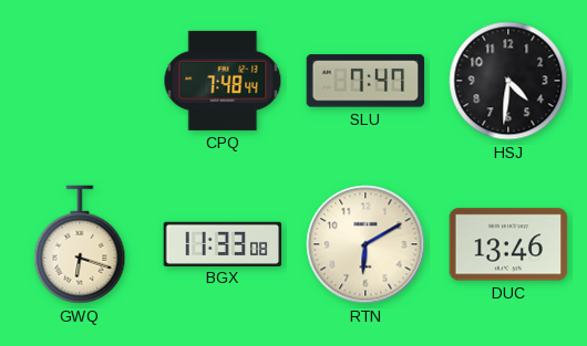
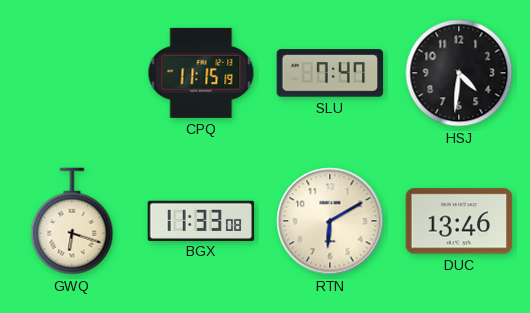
CPQ: 7:48 -> 11:15 (201, 73)
